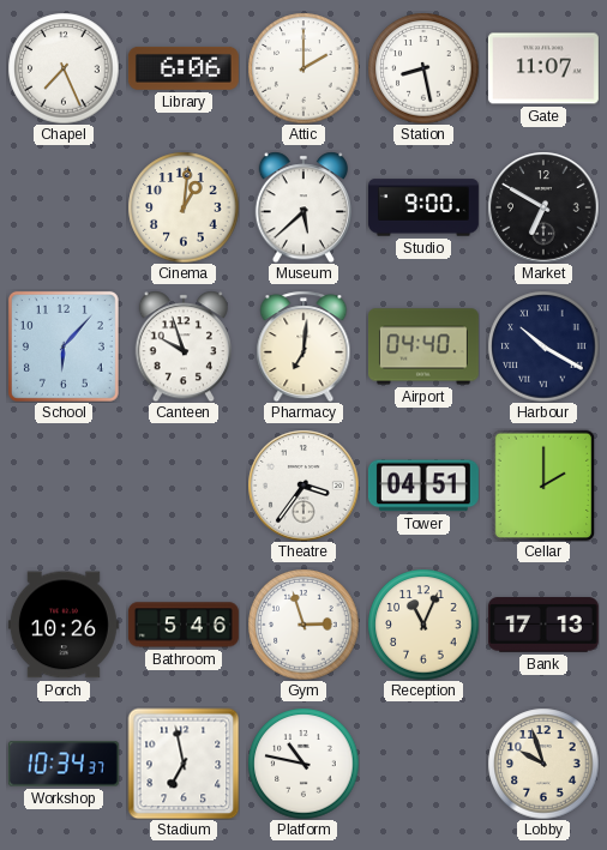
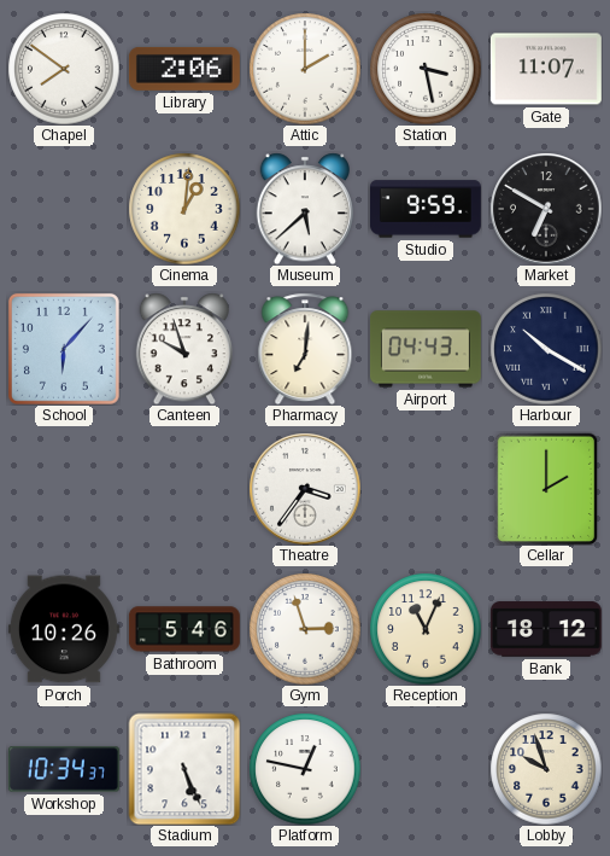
Chapel: 7:26 -> 7:51 (64, 69)
Library: 6:06 -> 2:06 (184, 69)
Station: 8:28 -> 3:28 (426, 69)
Studio: 9:00 -> 9:59 (426, 209)
Airport: 04:40 -> 04:43 (426, 349)
Tower: 04:51 -> none (423, 486)
Bank: 17:13 -> 18:12 (546, 629)
Stadium: 6:58 -> 5:26 (184, 769)
Platform: 10:47 -> 12:47 (305, 769)
